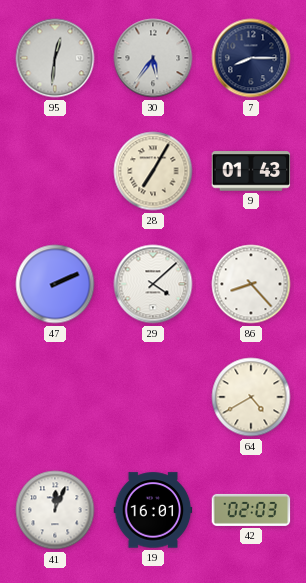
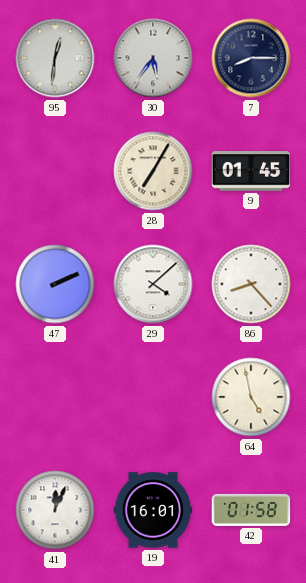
9: 01:43 -> 01:45 (251, 171)
64: 4:40 -> 4:58 (251, 397)
42: 02:03 -> 01:58 (251, 510)
